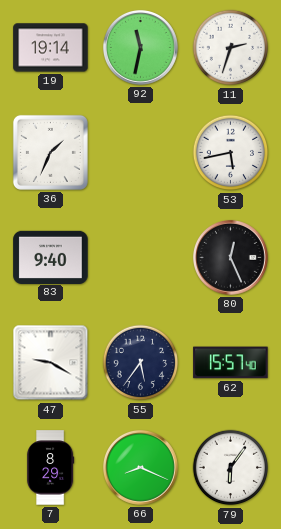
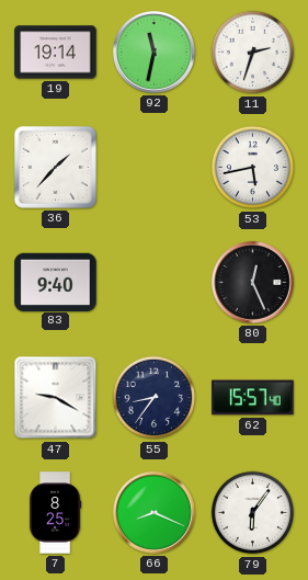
36: 1:34 -> 1:37 (55, 167)
55: 5:36 -> 8:36 (155, 398)
7: 8:29 -> 8:25 (55, 513)
